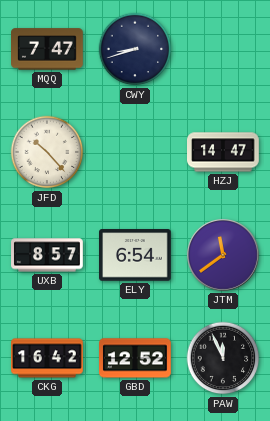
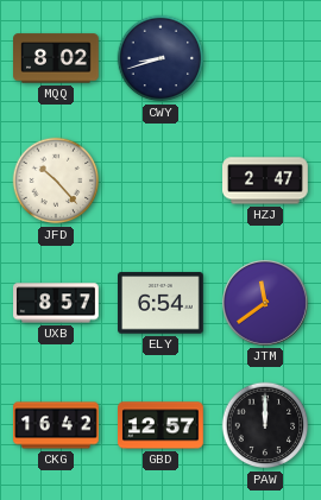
MQQ: 7:47 -> 8:02 (57, 58)
HZJ: 14:47 -> 2:47 (266, 181)
GBD: 12:52 -> 12:57 (162, 425)
PAW: 11:56 -> 12:00 (265, 425)
